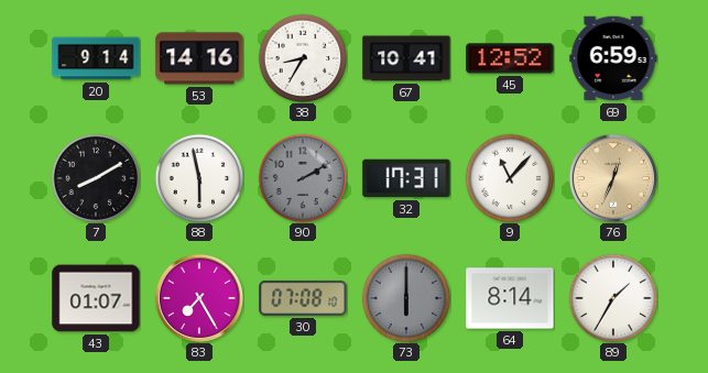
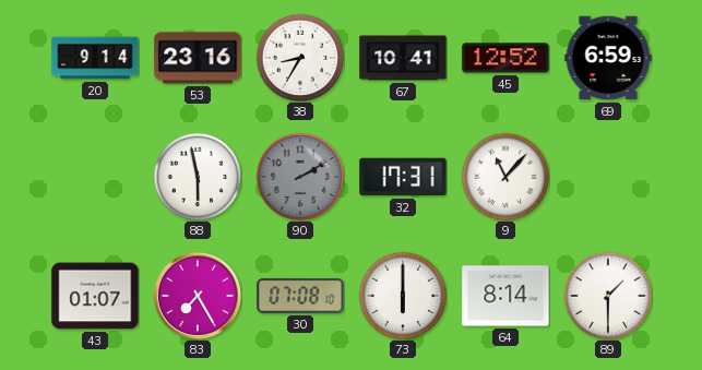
53: 14:16 -> 23:16 (198, 58)
7: 8:10 -> none (96, 178)
76: 12:34 -> none (613, 178)
73 dial: grey -> white (403, 296)
89: 1:35 -> 1:30 (608, 296)
